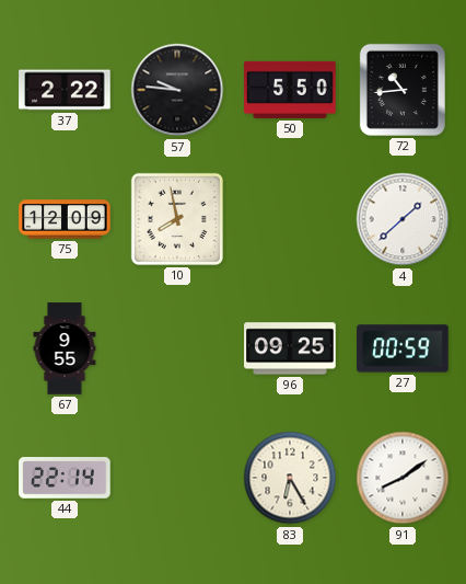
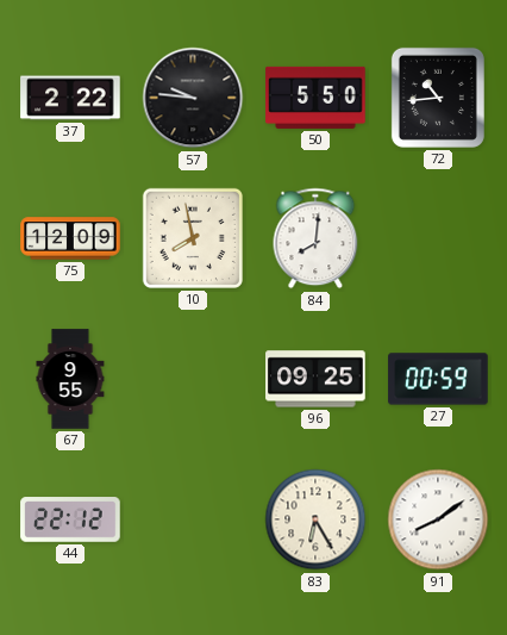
84: none -> 8:01 (315, 238)
4: 1:38 -> none (403, 219)
44: 22:14 -> 22:12 (70, 519)
